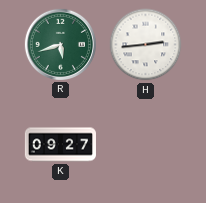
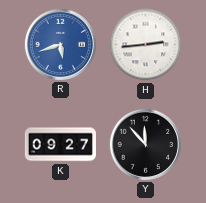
R dial: green -> blue (60, 44)
Y: none -> 11:53 (145, 144)
